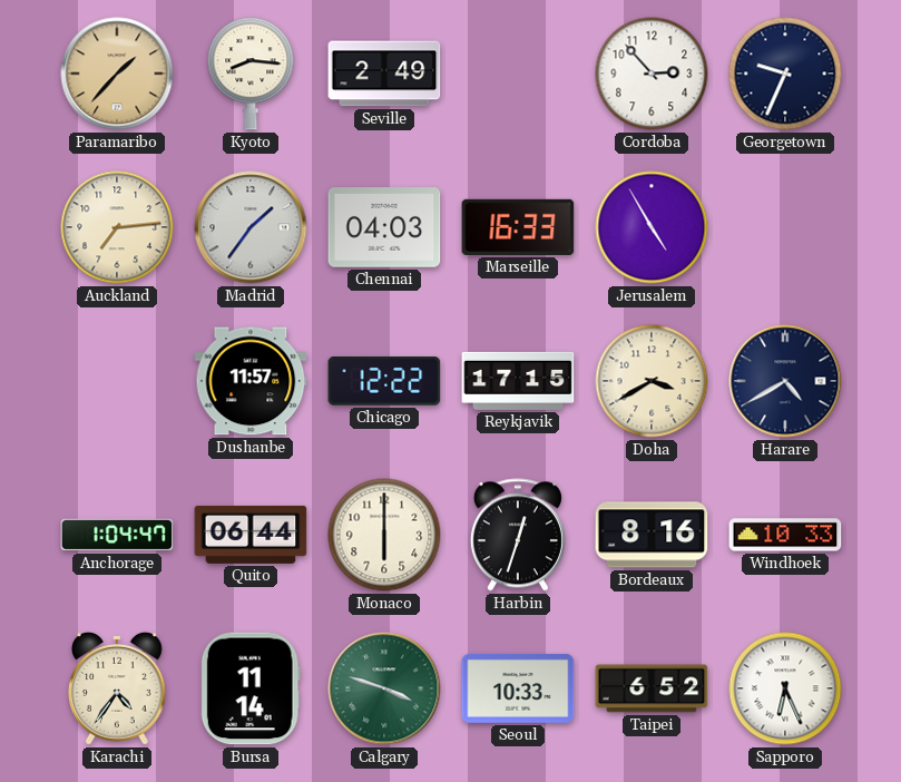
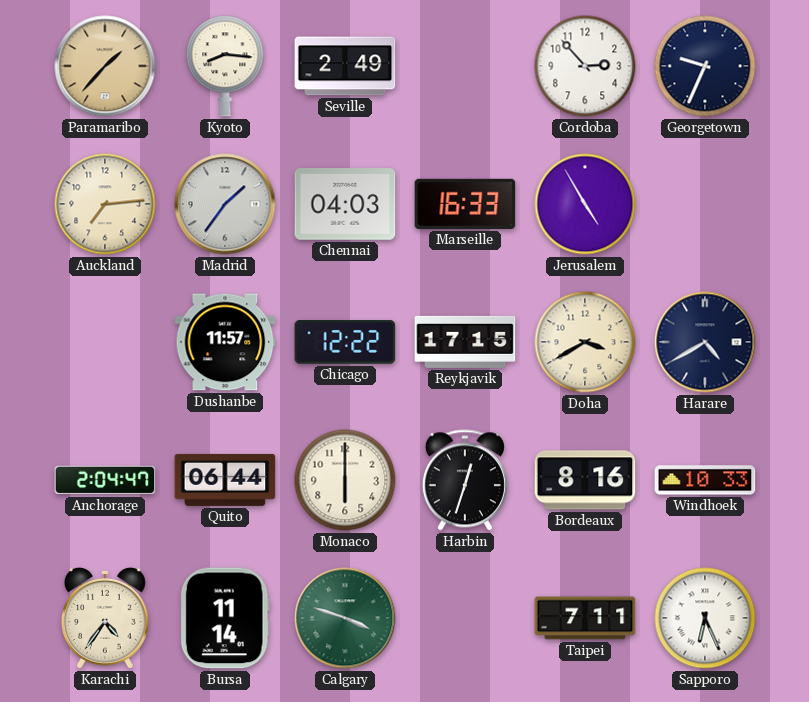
Anchorage: 1:04 -> 2:04 (105, 480)
Seoul: 10:33 -> none (518, 688)
Taipei: 6:52 -> 7:11 (585, 618)
